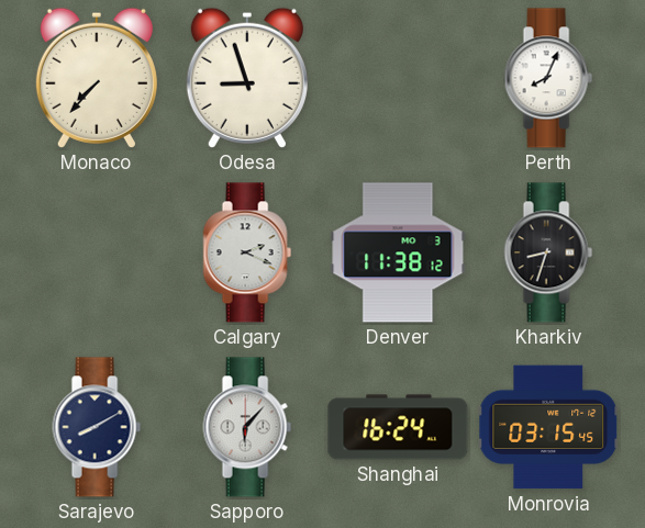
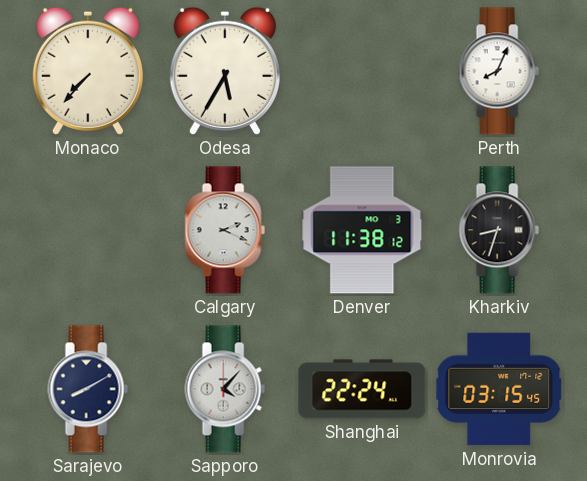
Odesa: 8:57 -> 5:35 (225, 71)
Sapporo: 6:07 -> 4:07 (225, 389)
Shanghai: 16:24 -> 22:24 (362, 389)
